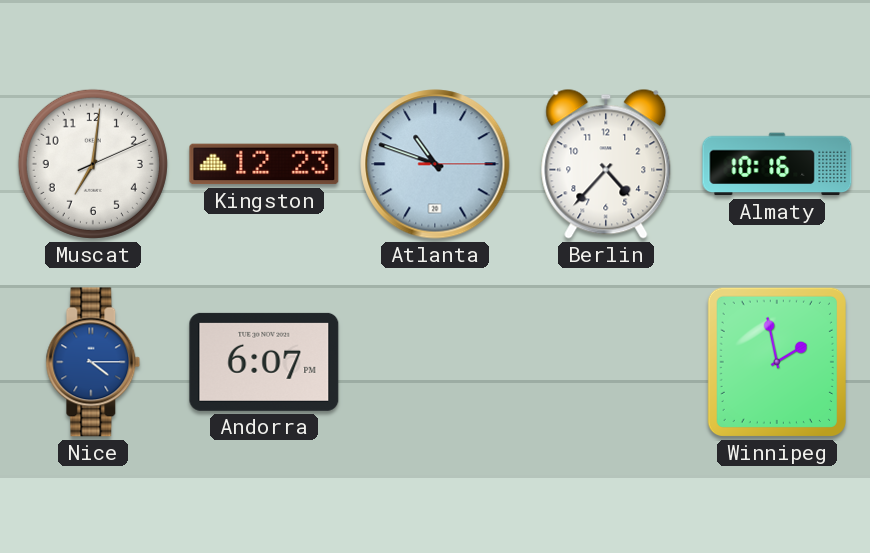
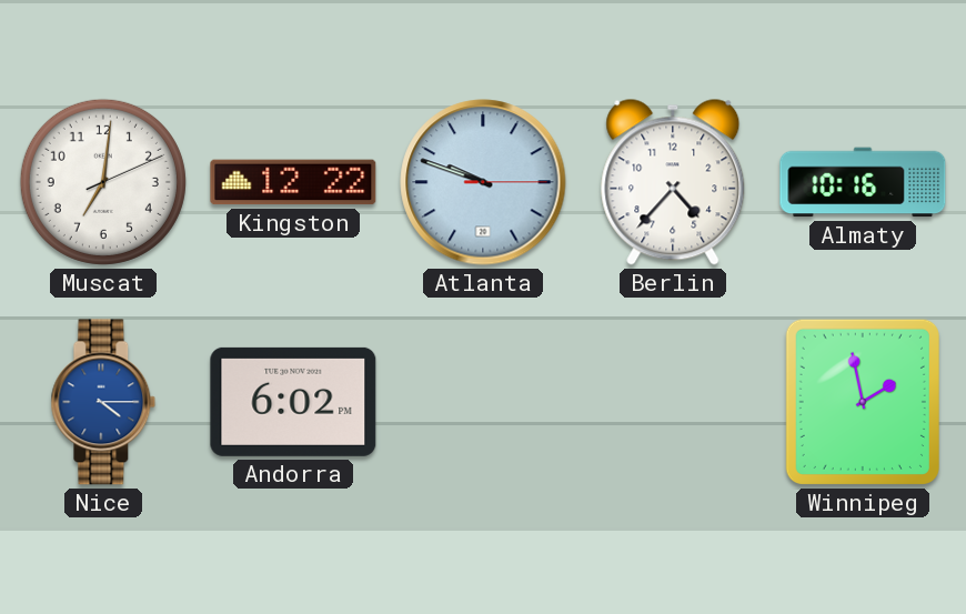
Kingston: 12:23 -> 12:22 (293, 182)
Atlanta: 10:48 -> 9:48 (483, 182)
Andorra: 6:07 -> 6:02 (293, 402)
